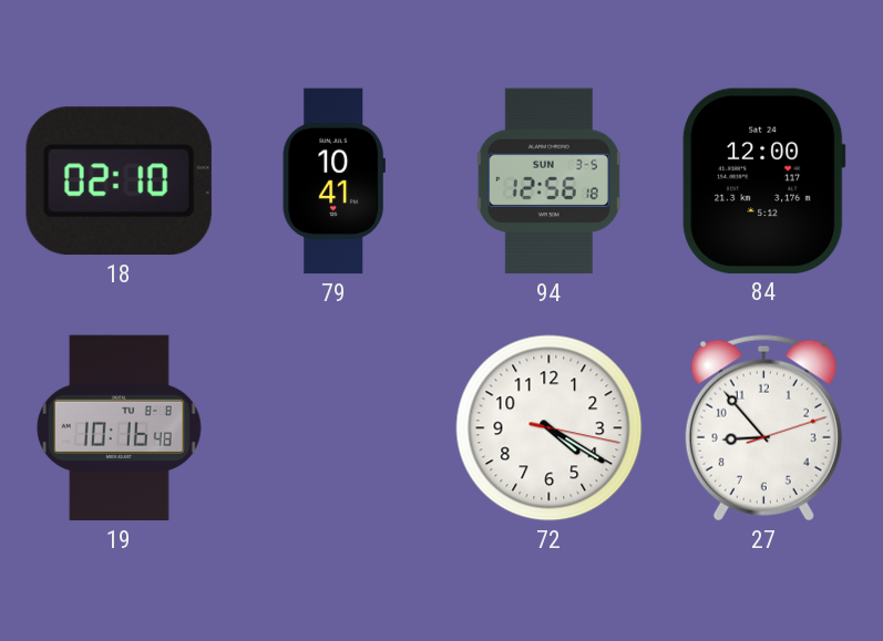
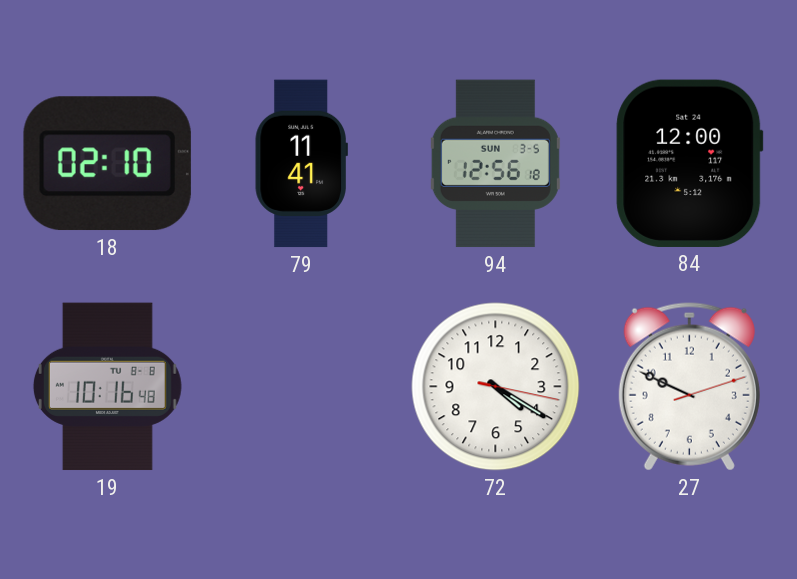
79: 10:41 -> 11:41 (301, 164)
27: 8:53 -> 9:49 (689, 387)
